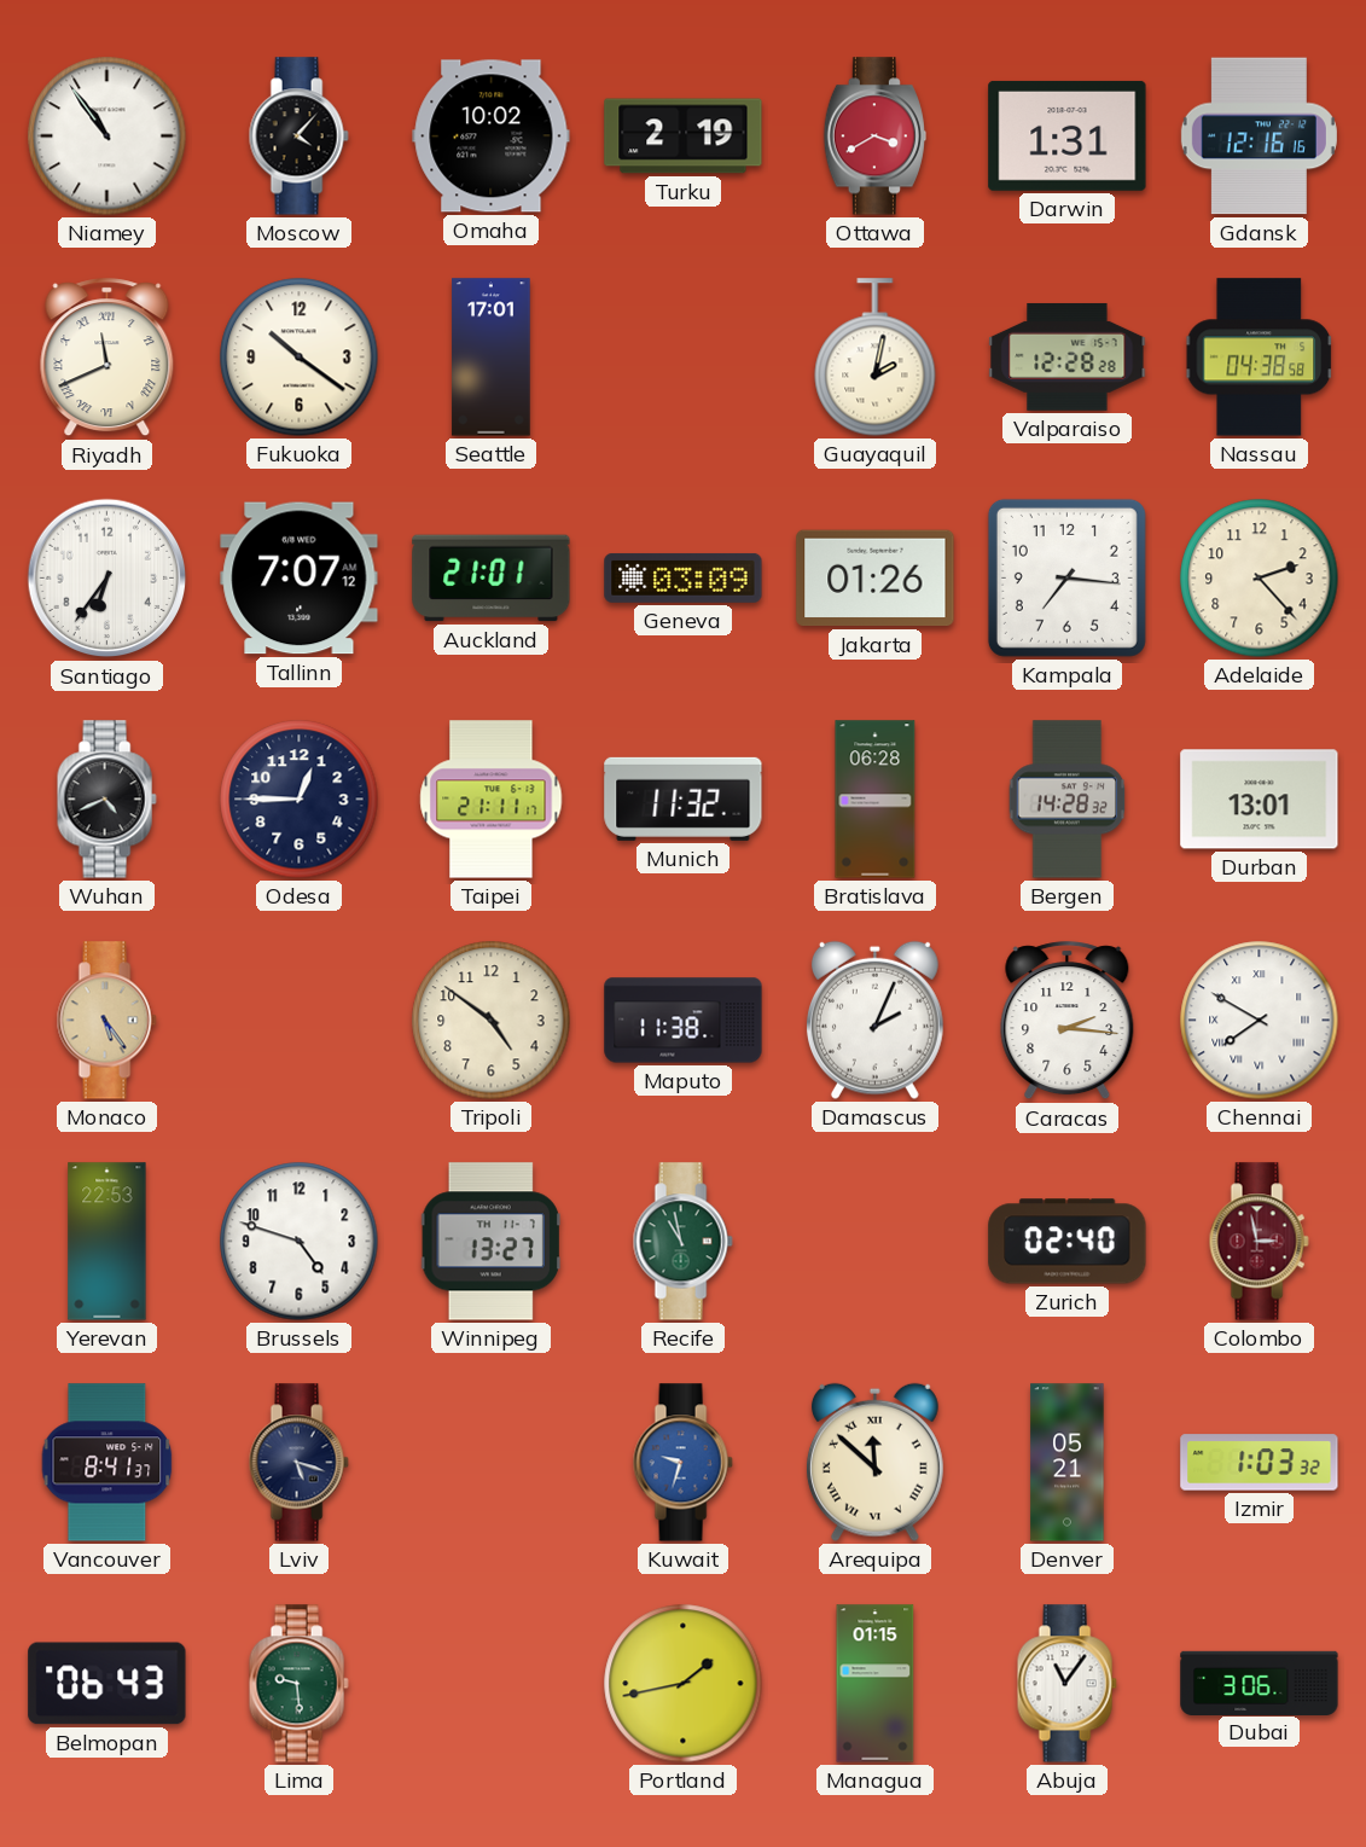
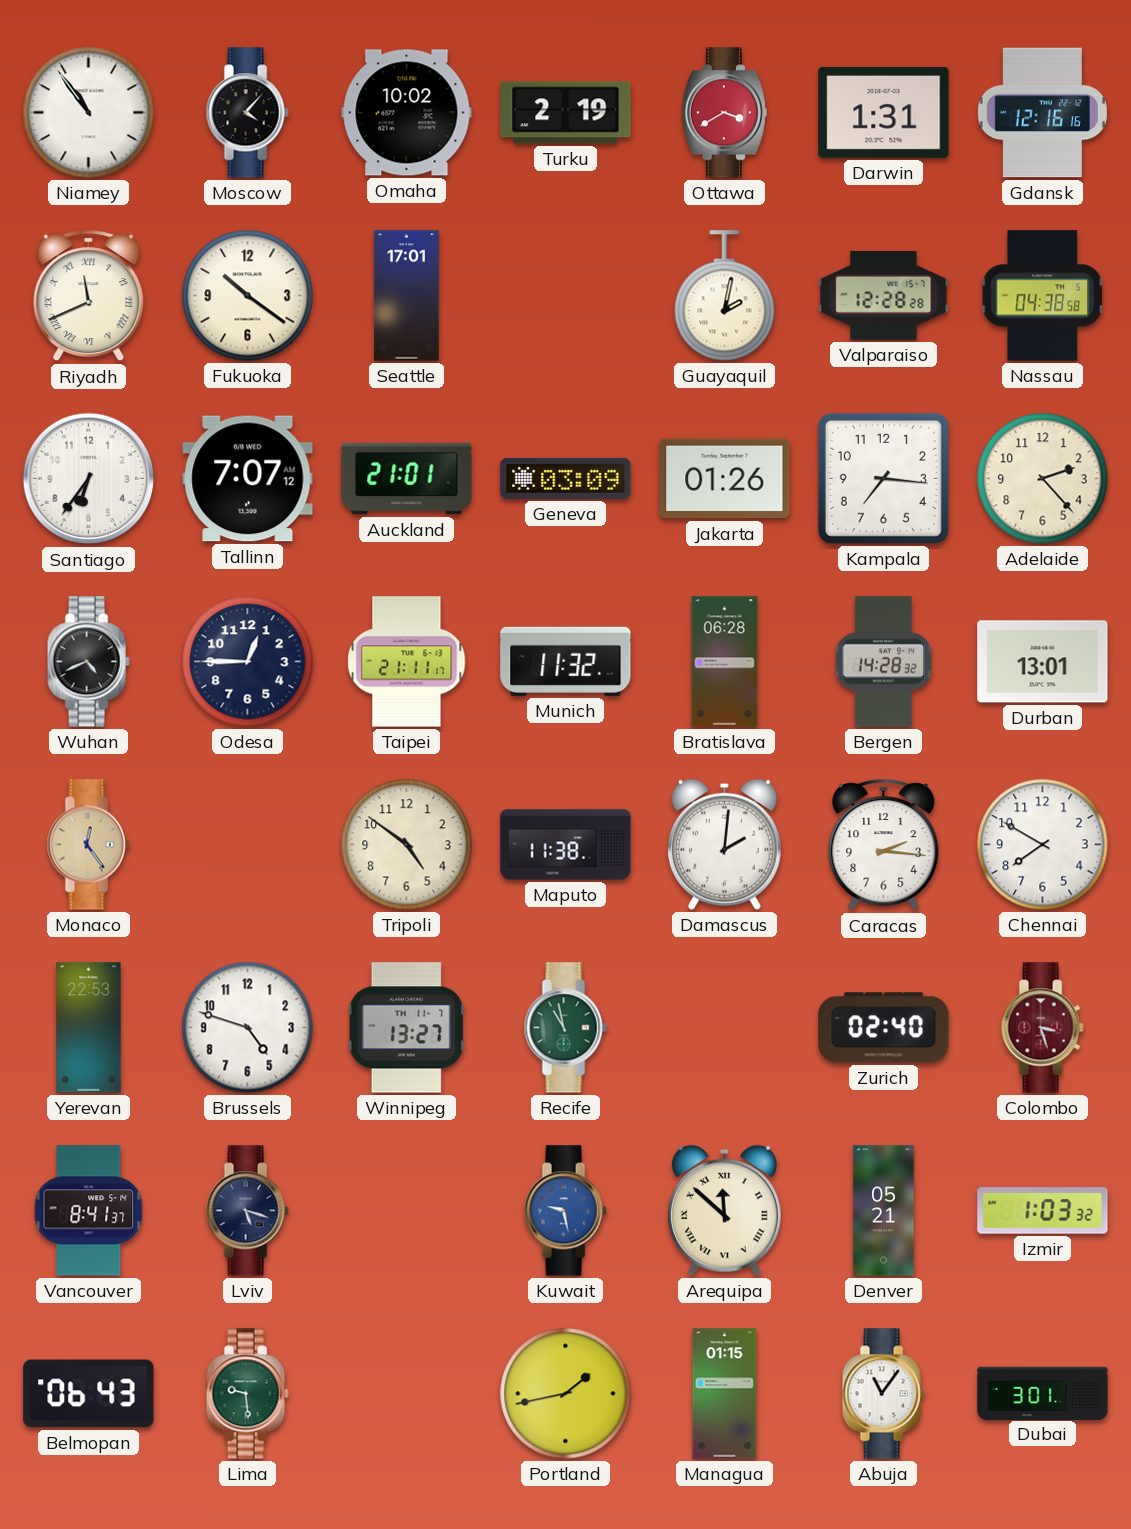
Monaco: 5:24 -> 12:24 (88, 845)
Damascus: 2:04 -> 2:01 (724, 844)
Chennai numerals: Roman -> Arabic (1043, 845)
Colombo: 2:58 -> 3:27 (1042, 1028)
Kuwait: 9:33 -> 9:28 (565, 1211)
Dubai: 3:06 -> 3:01 (1043, 1393)
